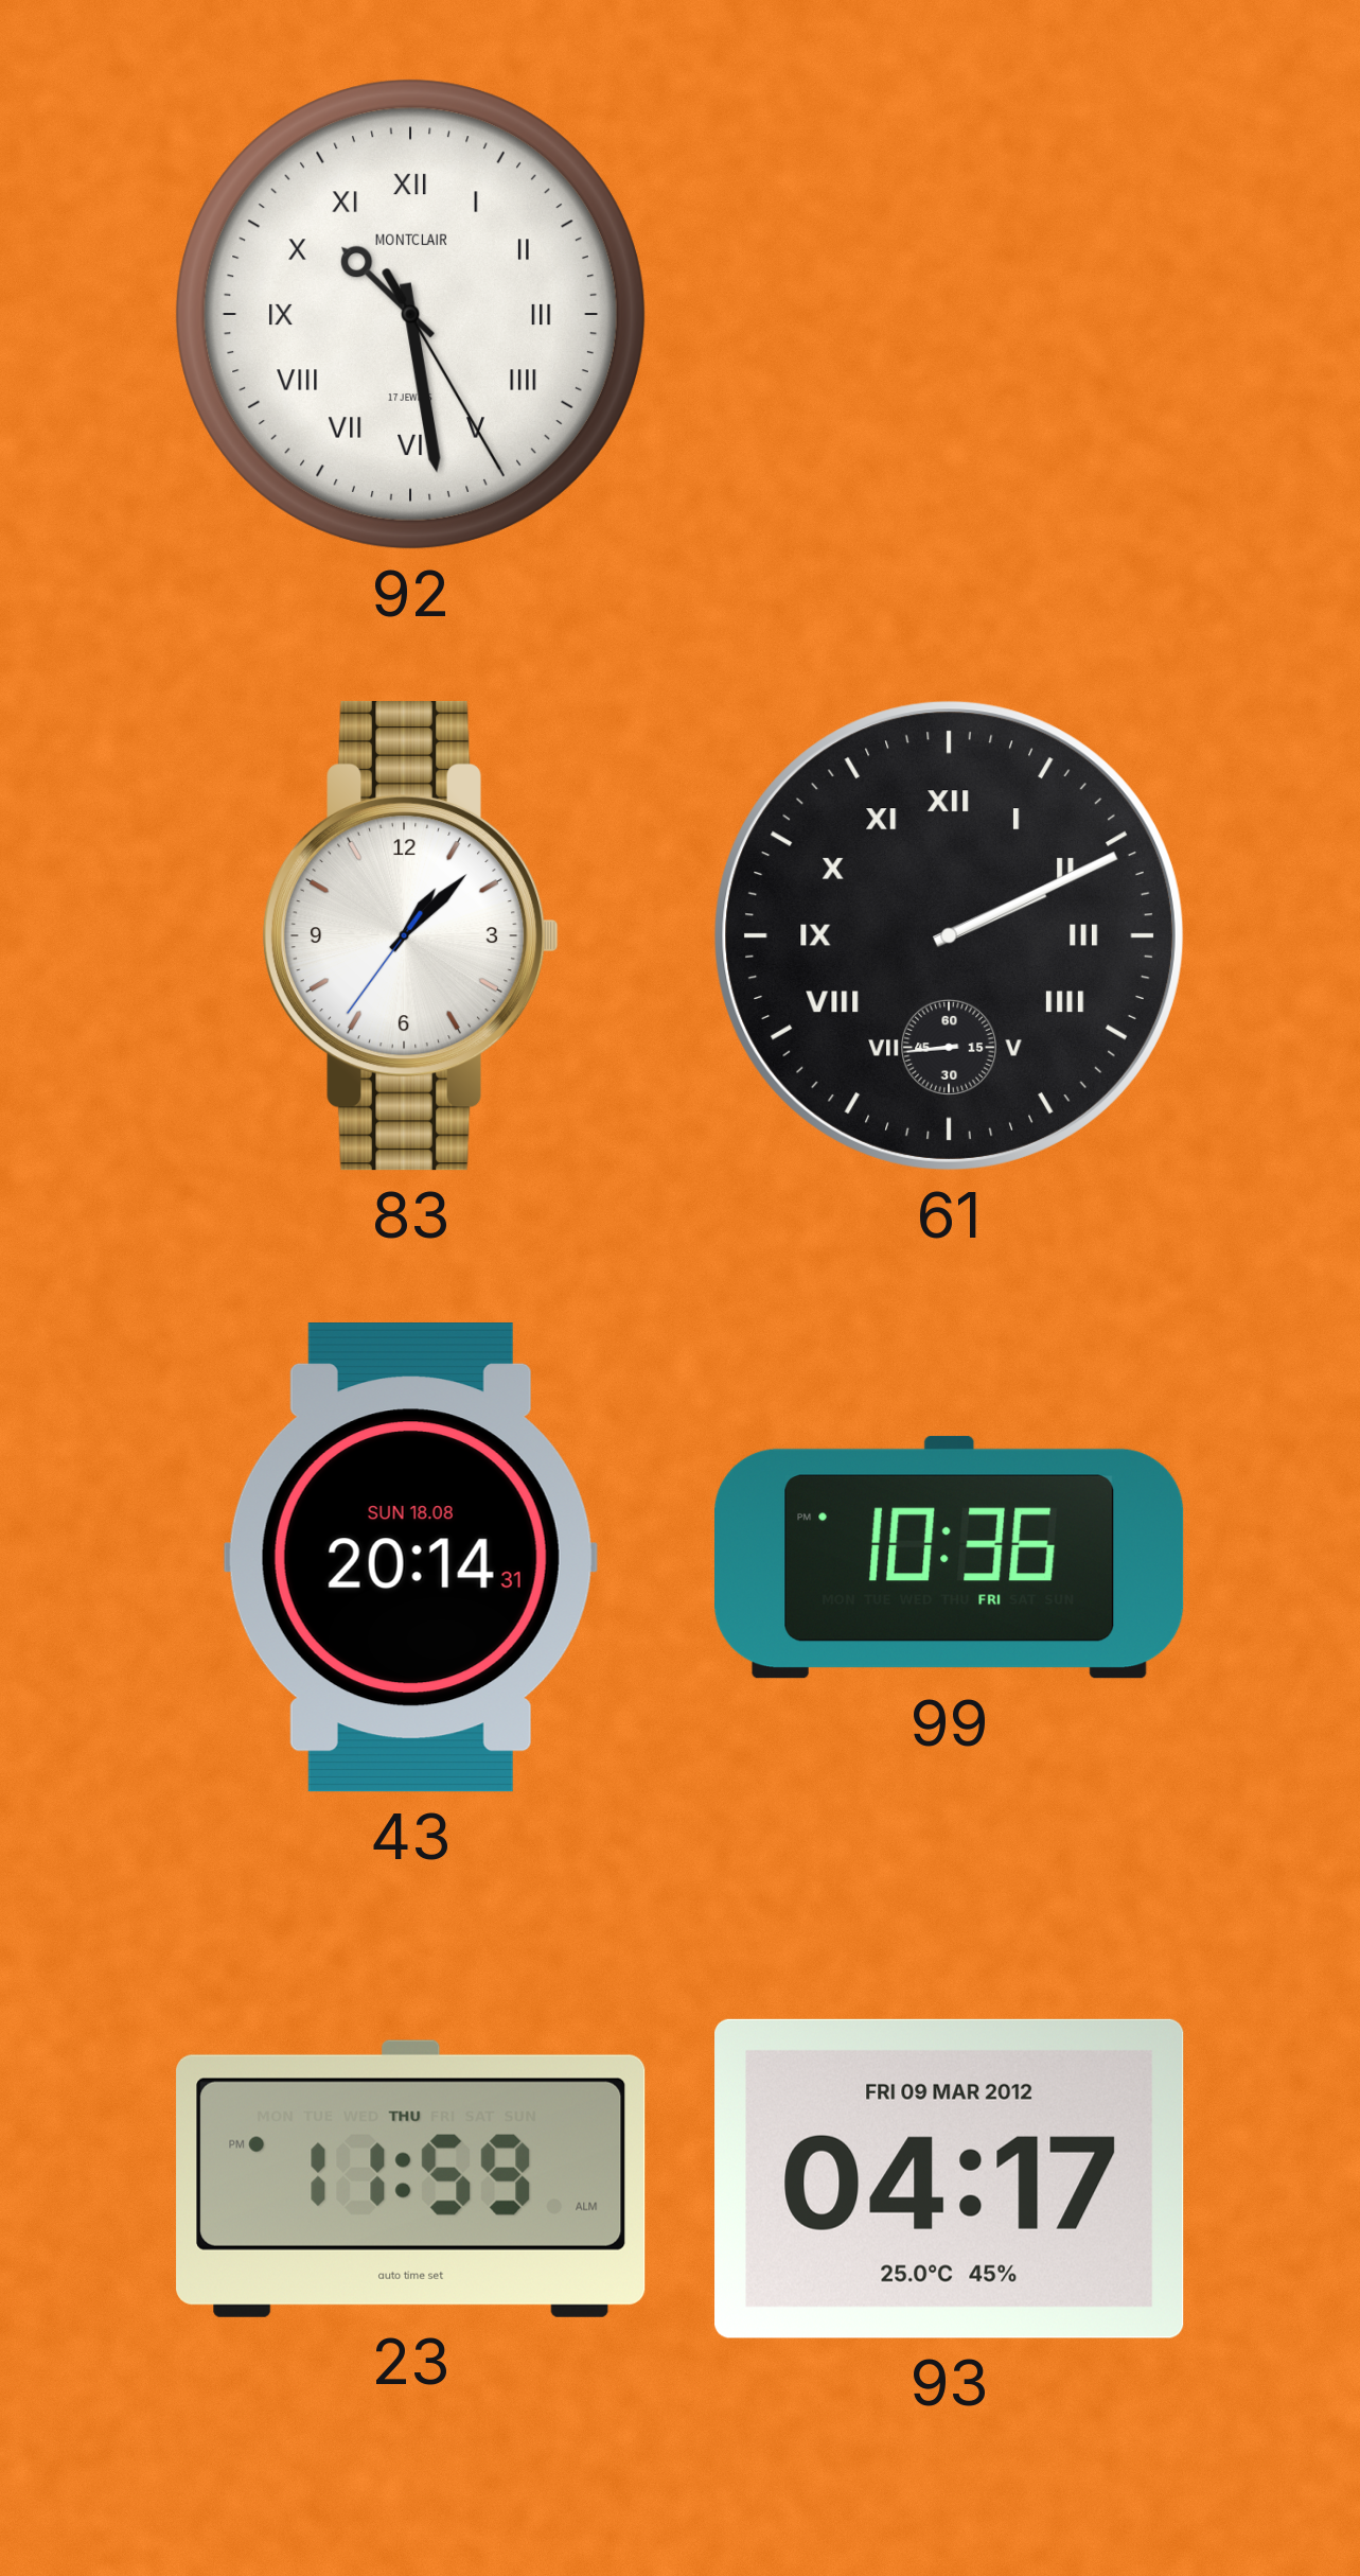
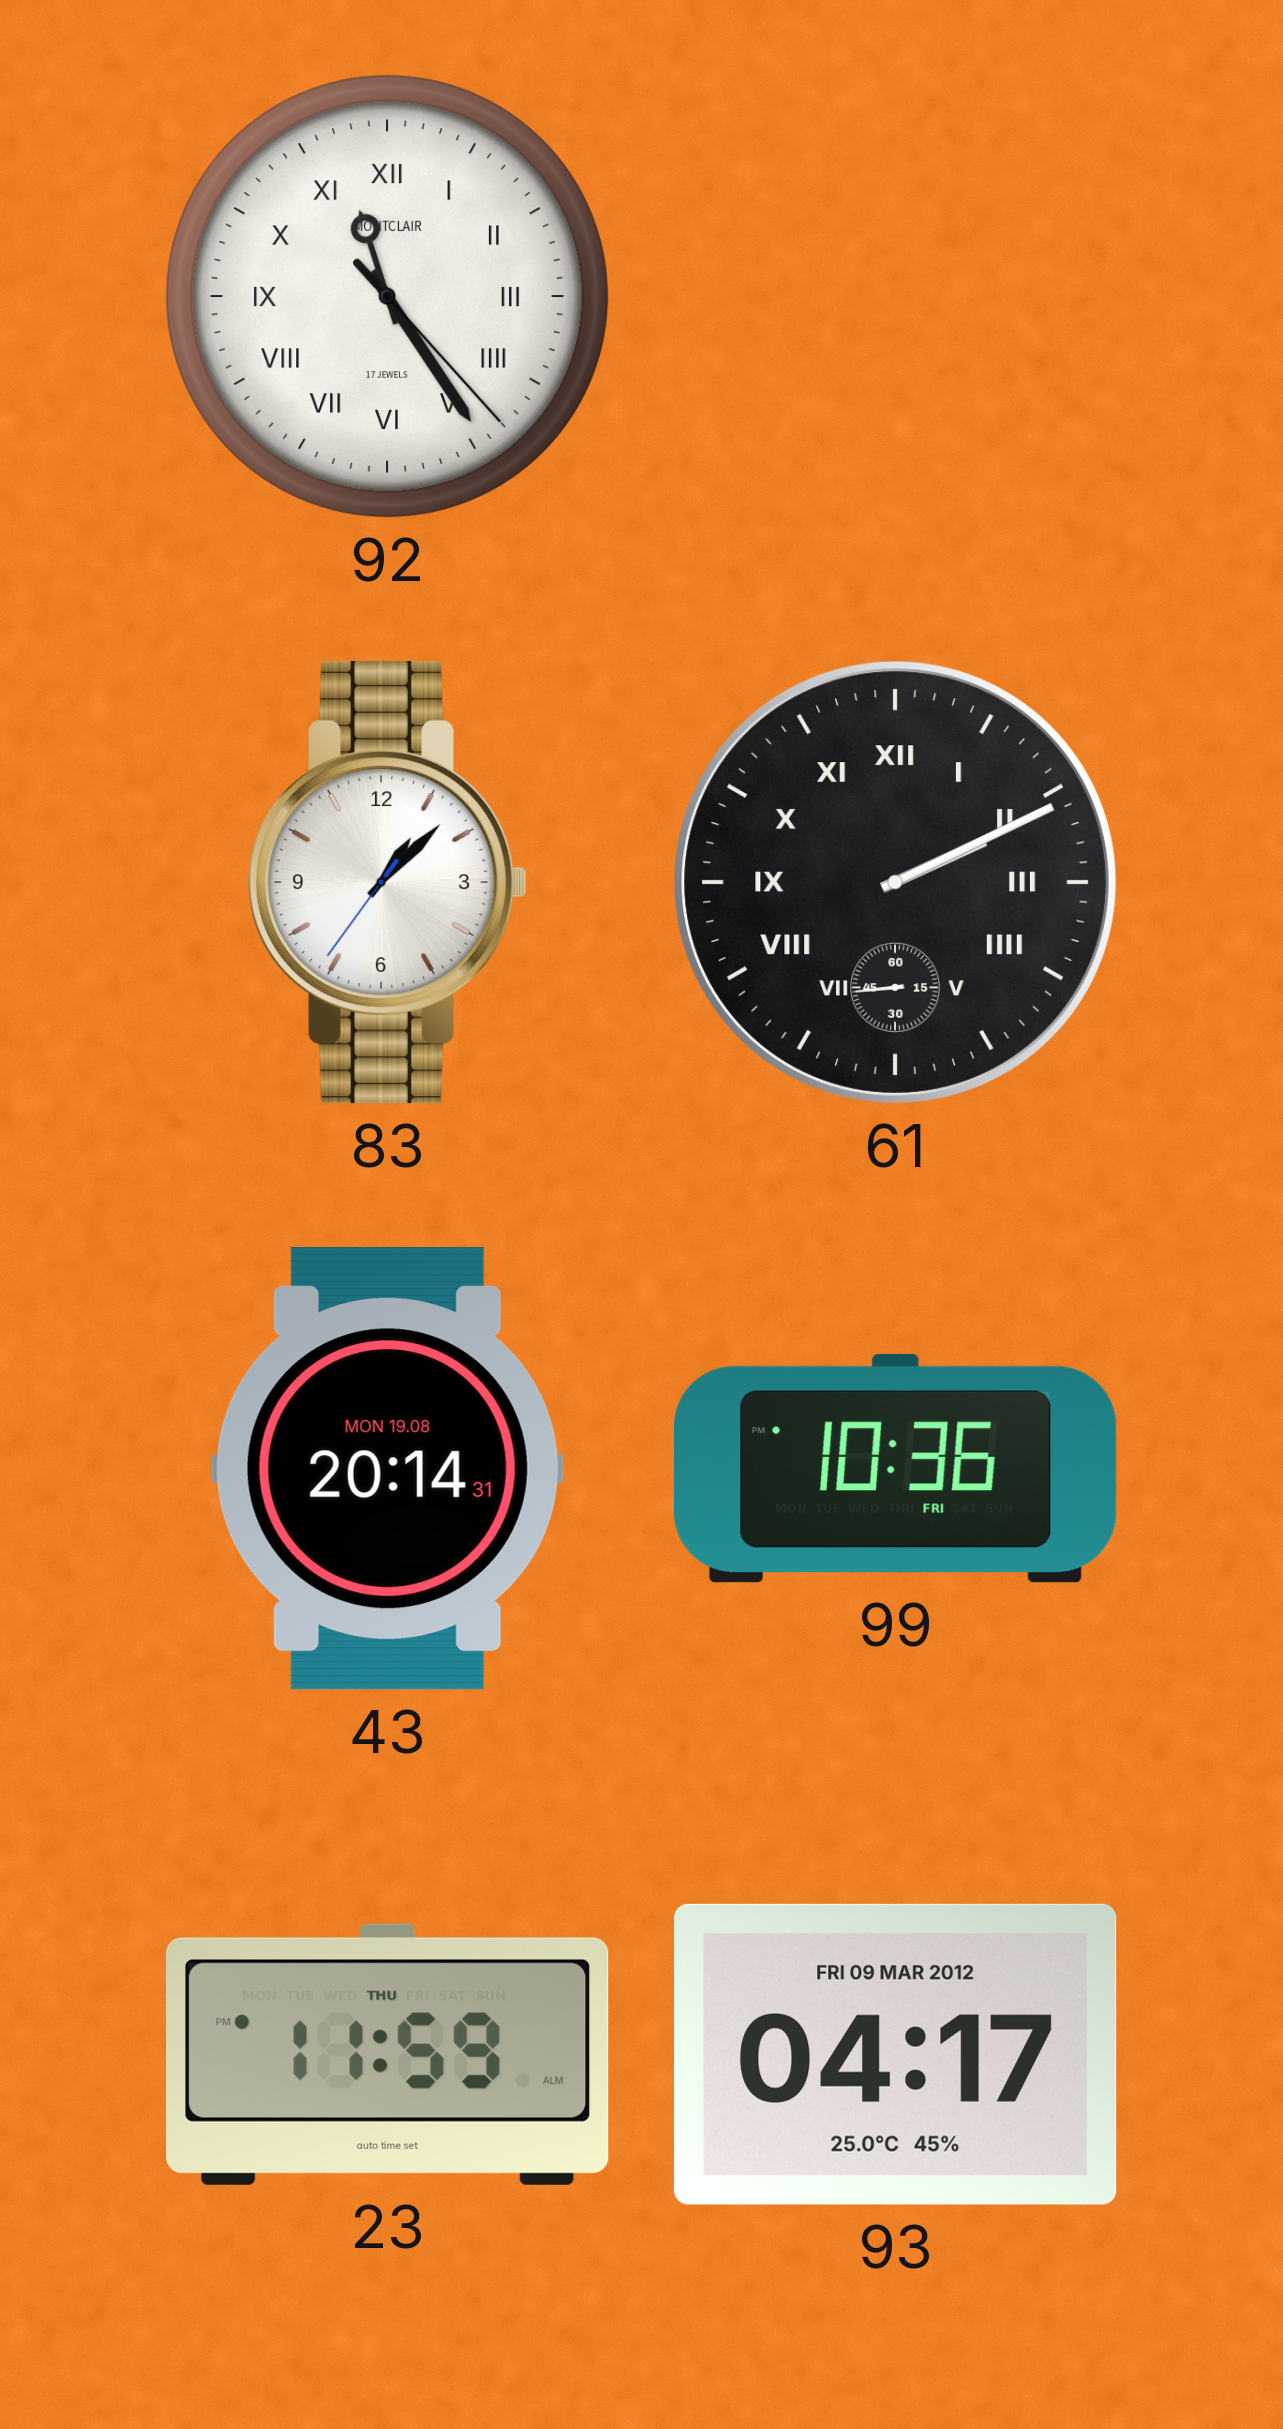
92: 10:28 -> 11:24 (387, 296)
43 date: SUN 18.08 -> MON 19.08 (387, 1469)
